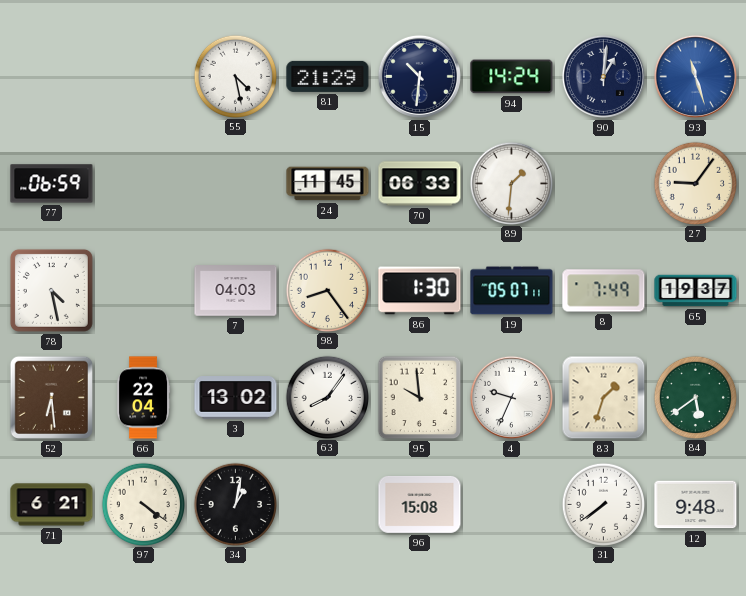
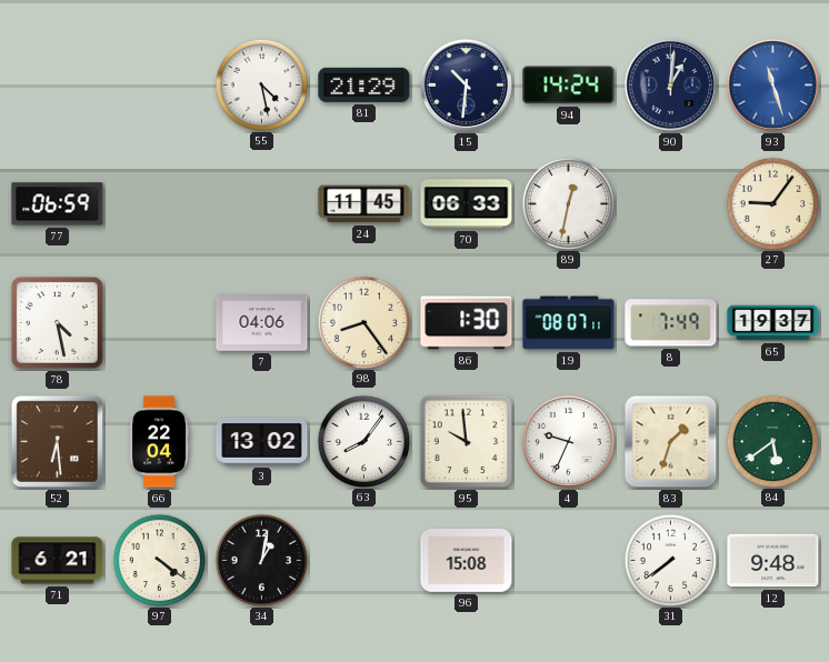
89: 1:31 -> 12:32 (568, 203)
7: 04:03 -> 04:06 (262, 323)
19: 05:07 -> 08:07 (569, 323)
